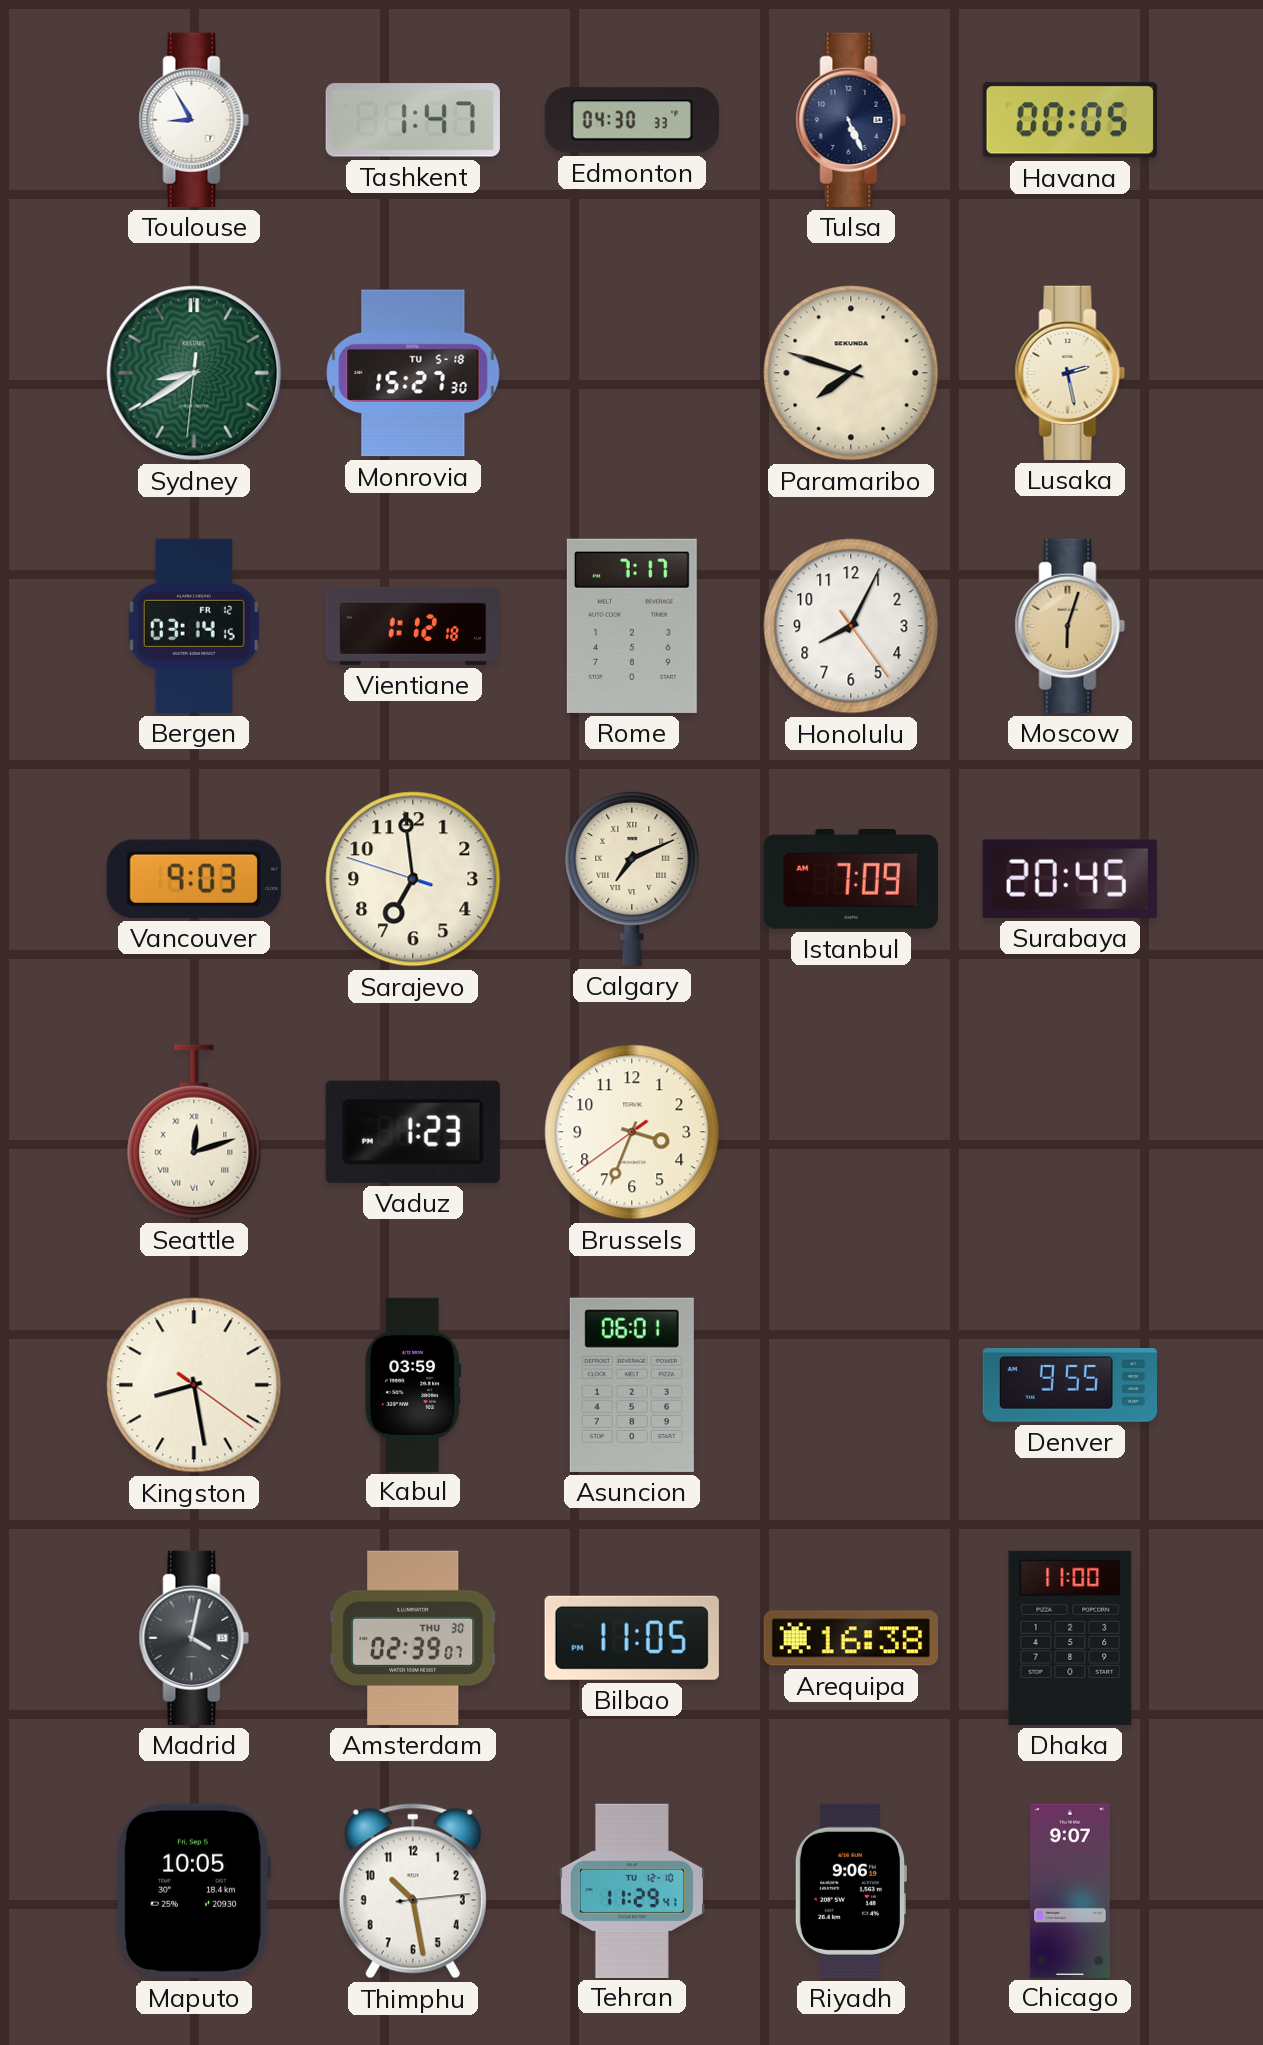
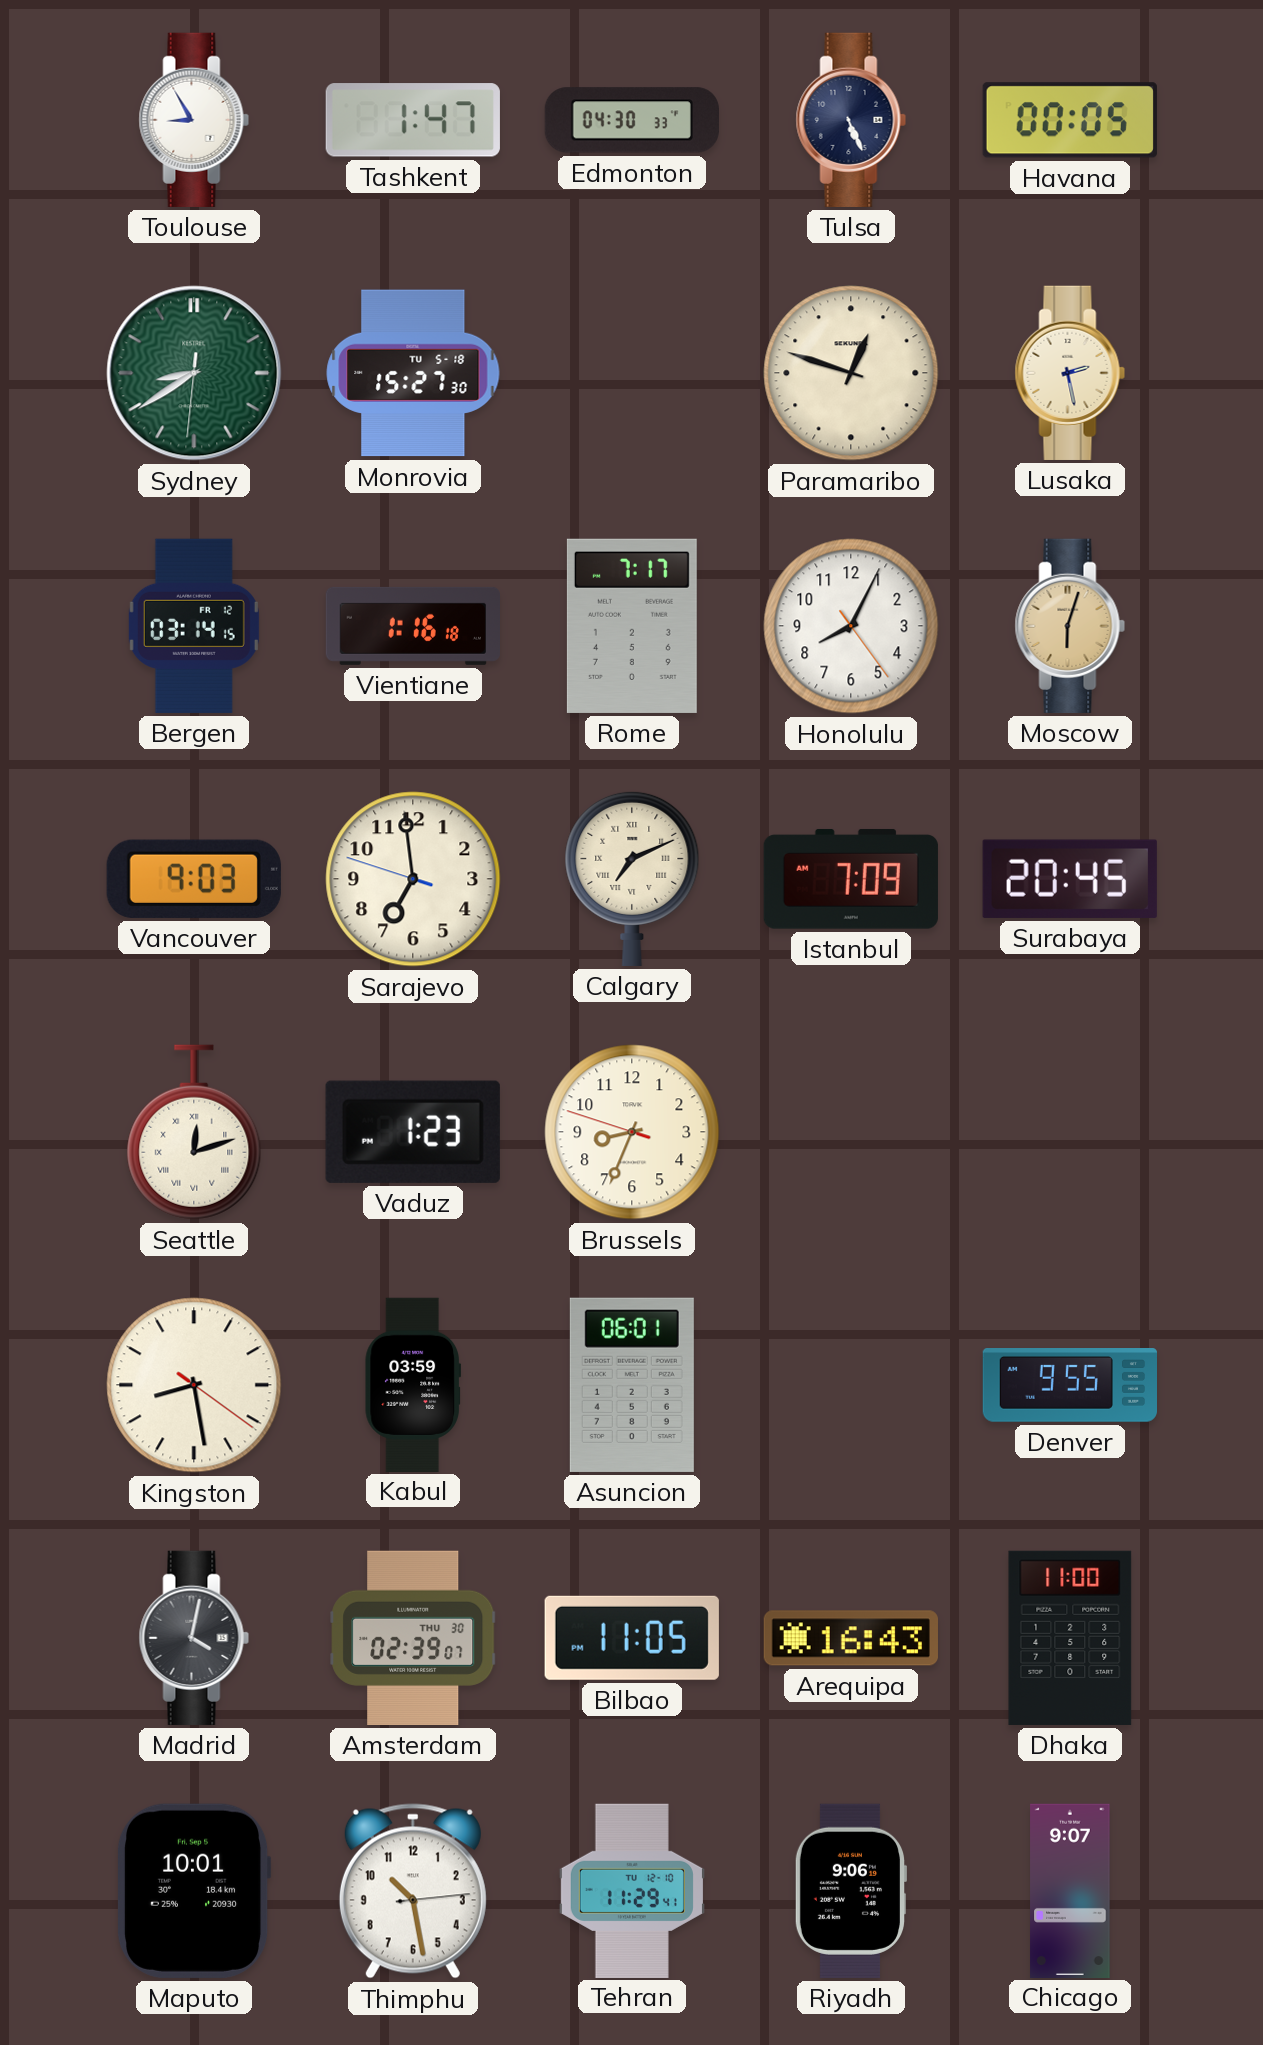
Paramaribo: 7:48 -> 12:48 (851, 373)
Vientiane: 1:12 -> 1:16 (412, 626)
Brussels: 3:33 -> 8:33 (632, 1132)
Arequipa: 16:38 -> 16:43 (851, 1638)
Maputo: 10:05 -> 10:01 (194, 1891)
